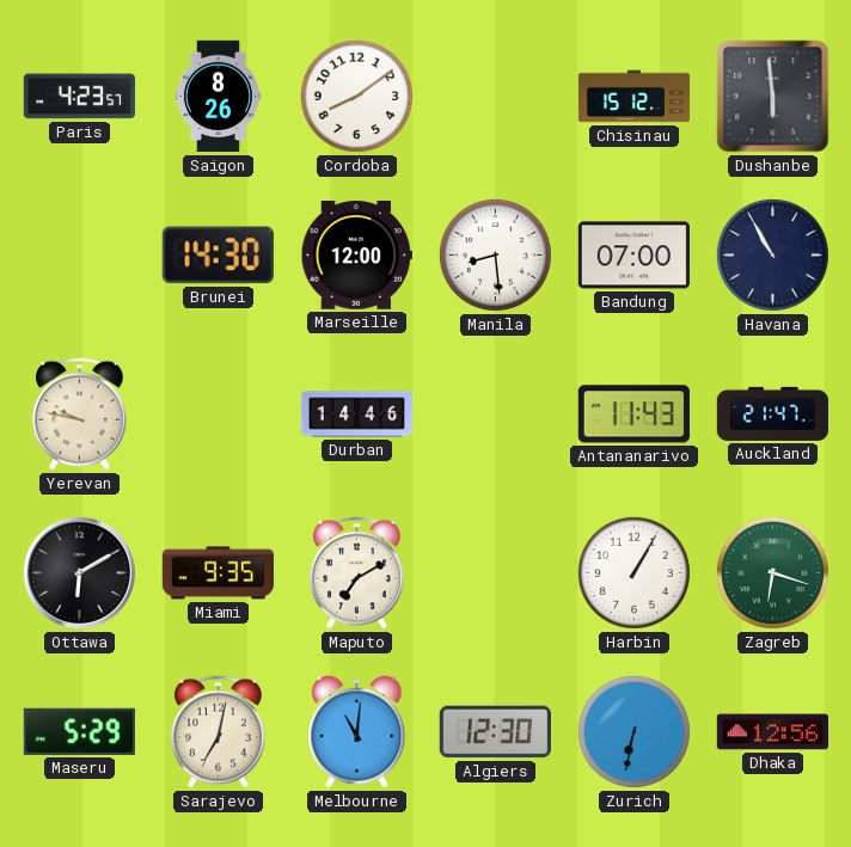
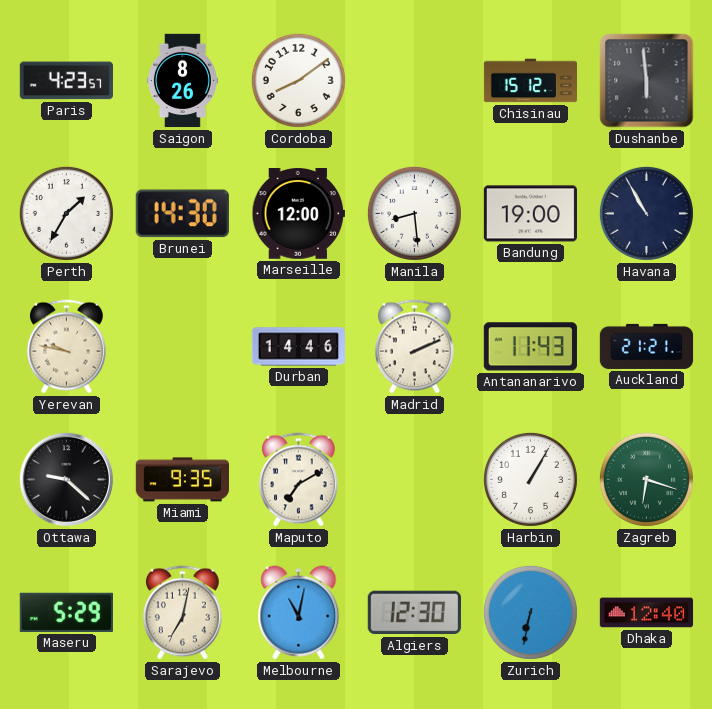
Perth: none -> 1:35 (66, 213)
Bandung: 07:00 -> 19:00 (530, 214)
Madrid: none -> 2:11 (414, 347)
Auckland: 21:47 -> 21:21 (647, 346)
Ottawa: 6:10 -> 9:22 (66, 479)
Melbourne: 11:01 -> 11:02 (299, 613)
Dhaka: 12:56 -> 12:40 (647, 613)
